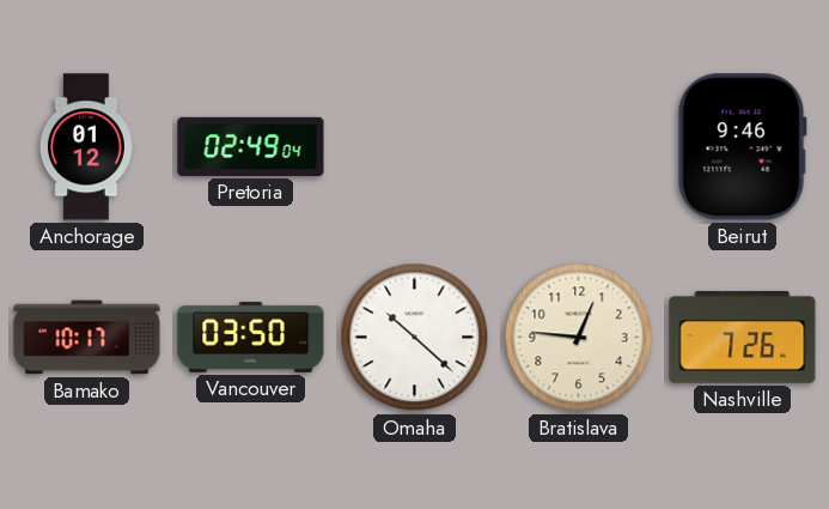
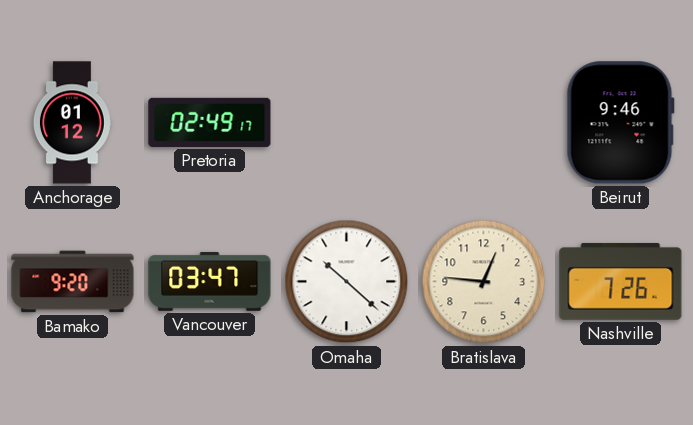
Pretoria: 02:49:04 -> 02:49:17 (210, 122)
Bamako: 10:17 -> 9:20 (73, 282)
Vancouver: 03:50 -> 03:47 (210, 281)
